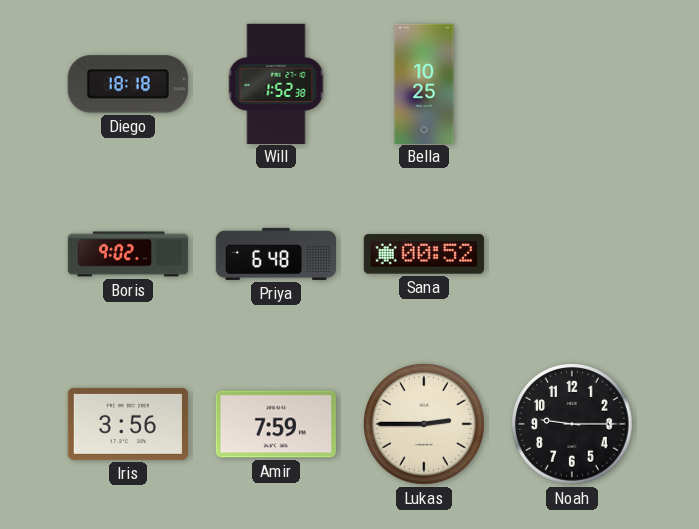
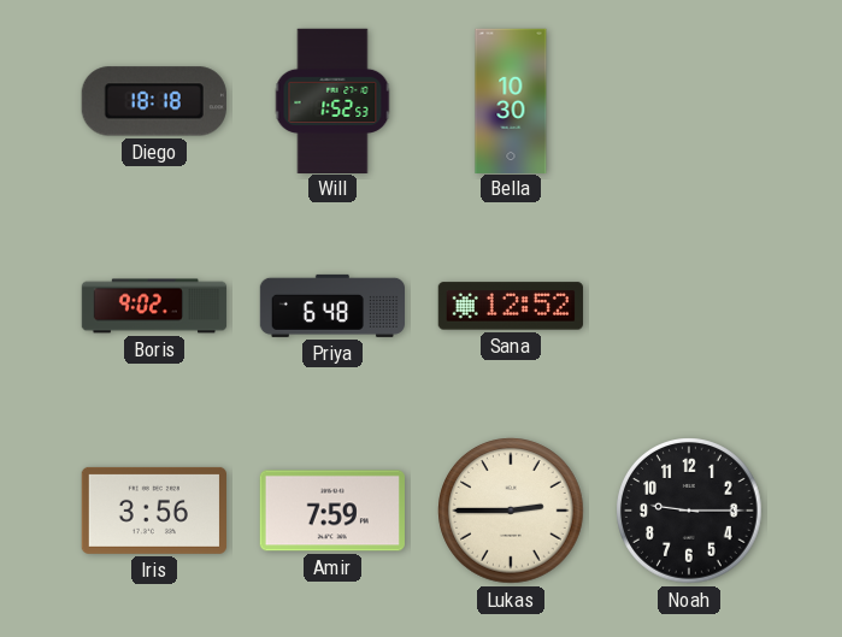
Will: 1:52:38 -> 1:52:53 (332, 100)
Bella: 10:25 -> 10:30 (511, 100)
Sana: 00:52 -> 12:52 (511, 306)
